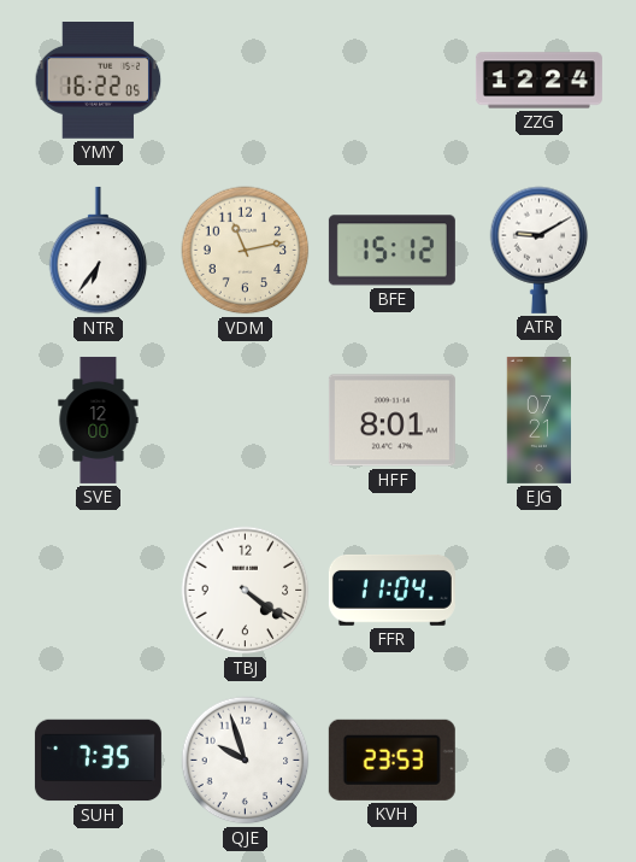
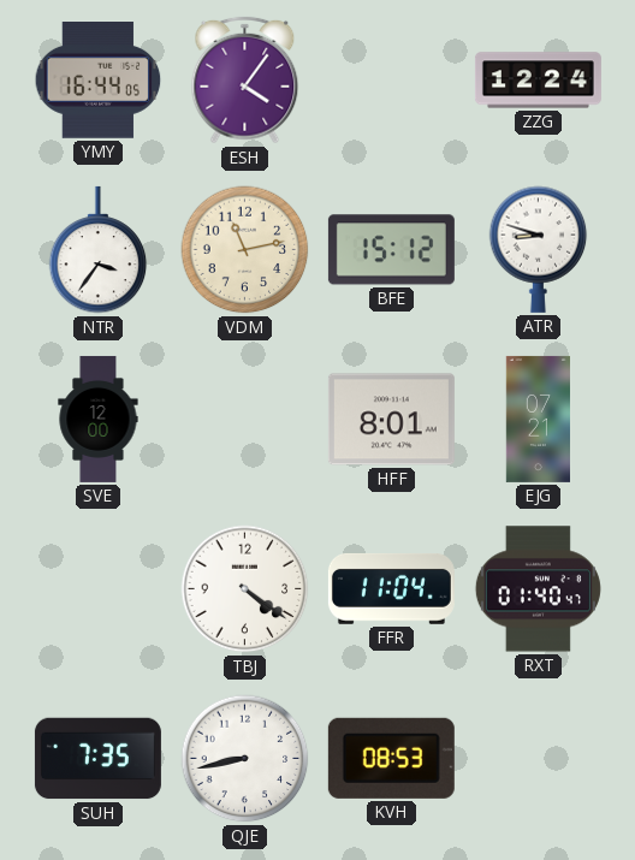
YMY: 16:22 -> 16:44 (99, 81)
ESH: none -> 4:06 (245, 81)
NTR: 6:36 -> 3:36 (99, 250)
ATR: 9:10 -> 8:48 (539, 249)
RXT: none -> 01:40 (538, 589)
QJE: 9:57 -> 8:43 (245, 759)
KVH: 23:53 -> 08:53 (391, 758)
